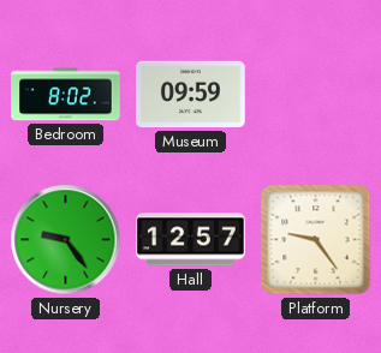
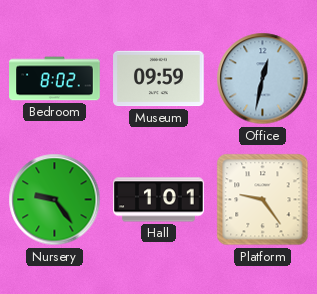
Office: none -> 12:32 (263, 79)
Hall: 12:57 -> 1:01 (159, 200)
